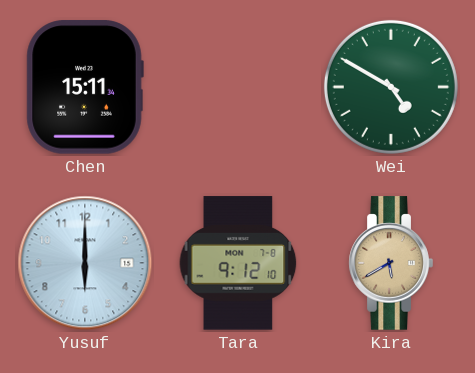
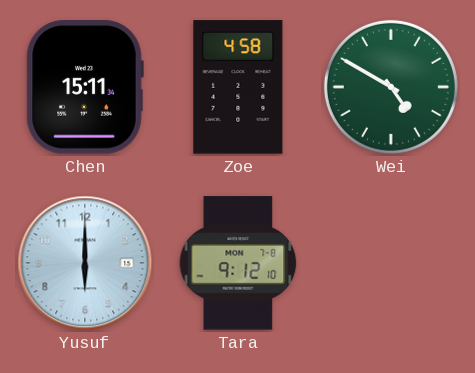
Zoe: none -> 4:58 (238, 87)
Kira: 5:40 -> none (391, 263)
